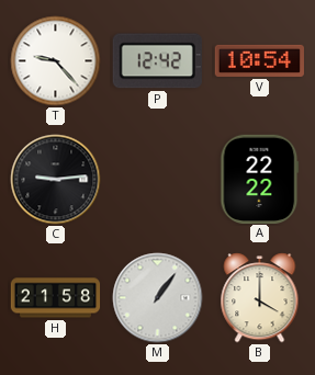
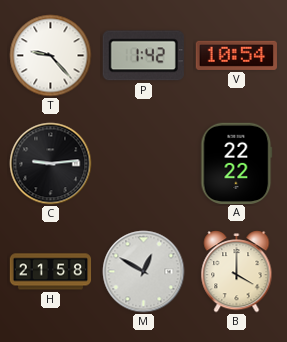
P: 12:42 -> 1:42 (143, 56)
M: 1:06 -> 12:50 (144, 272)
